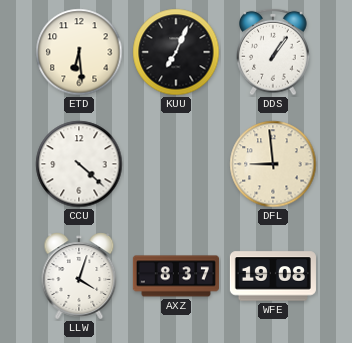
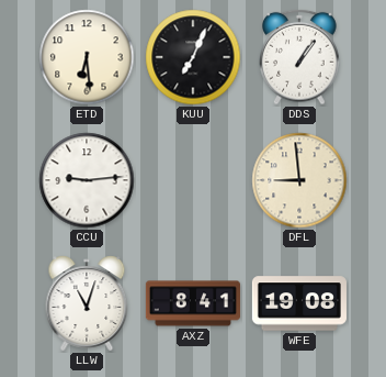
CCU: 4:22 -> 9:14 (87, 180)
LLW: 4:03 -> 11:03 (87, 303)
AXZ: 8:37 -> 8:41 (193, 303)
